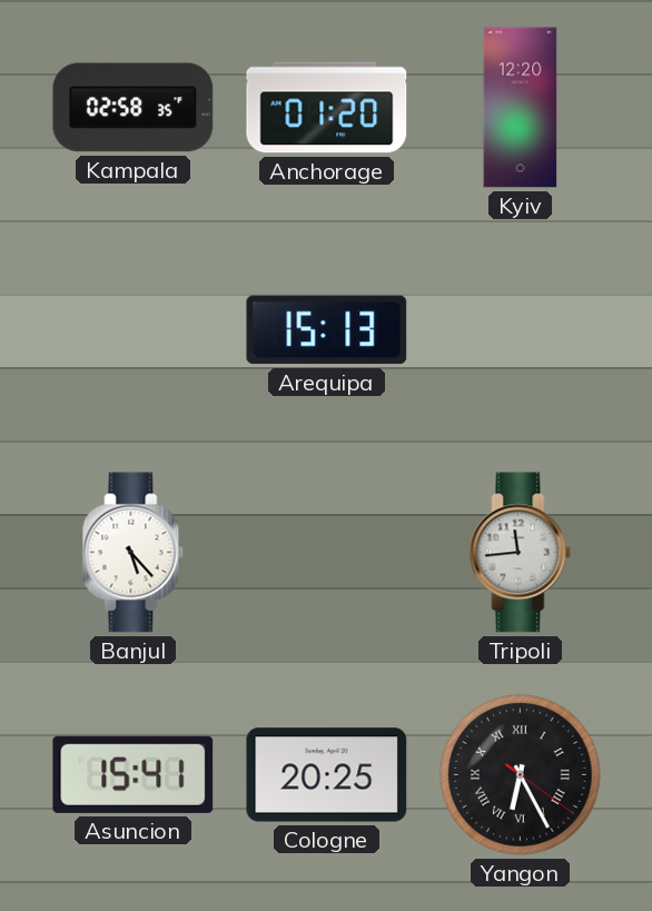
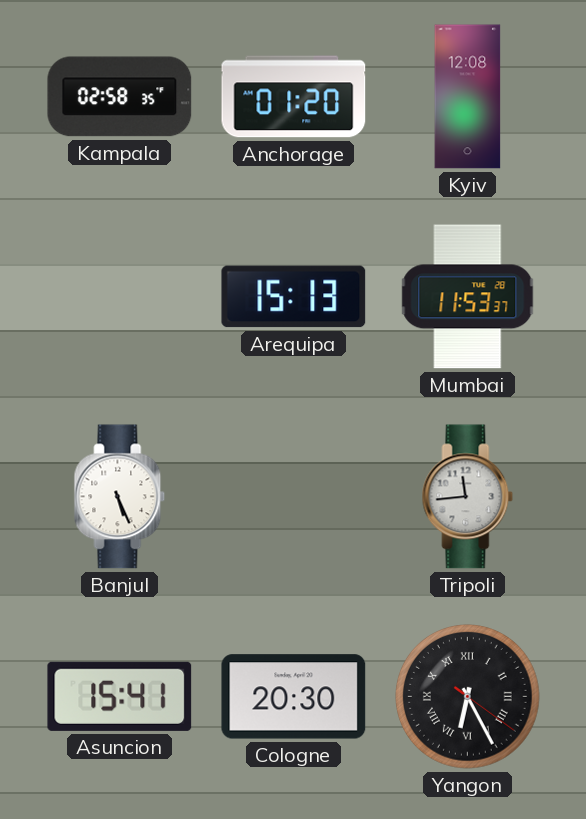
Kyiv: 12:20 -> 12:08 (468, 97)
Mumbai: none -> 11:53 (468, 297)
Banjul: 5:23 -> 5:26 (120, 497)
Cologne: 20:25 -> 20:30 (294, 697)
